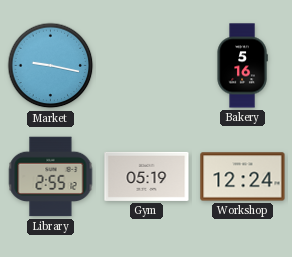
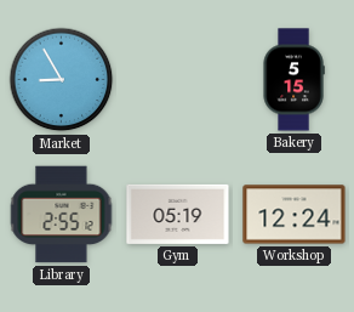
Market: 9:17 -> 8:55 (62, 80)
Bakery: 5:16 -> 5:15 (293, 80)
